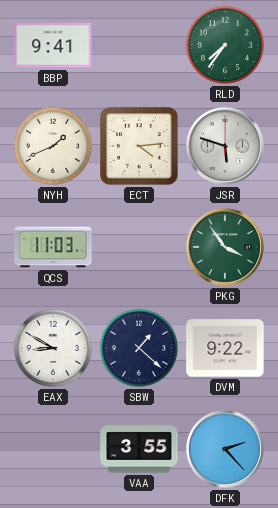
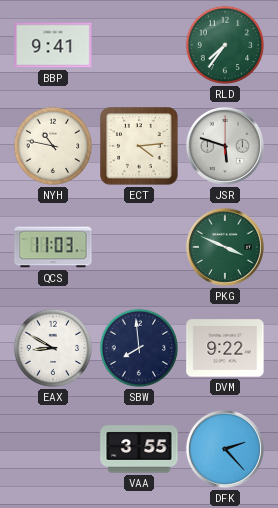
NYH: 1:41 -> 10:47 (53, 146)
PKG: 3:54 -> 3:49 (225, 247)
SBW: 1:22 -> 7:59 (139, 348)
